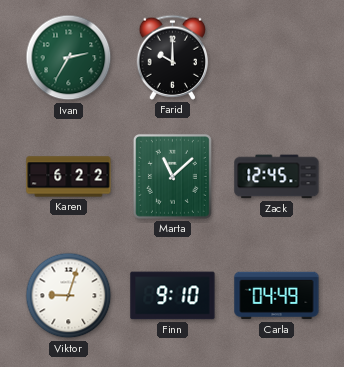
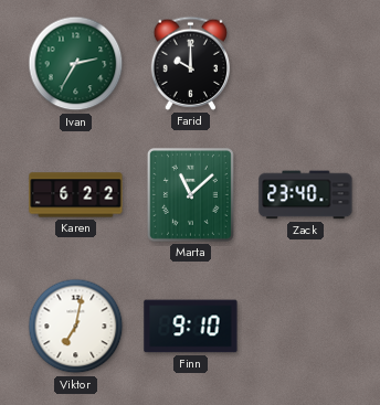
Zack: 12:45 -> 23:40 (306, 195)
Viktor: 9:03 -> 7:02 (76, 327)
Carla: 04:49 -> none (277, 296)
